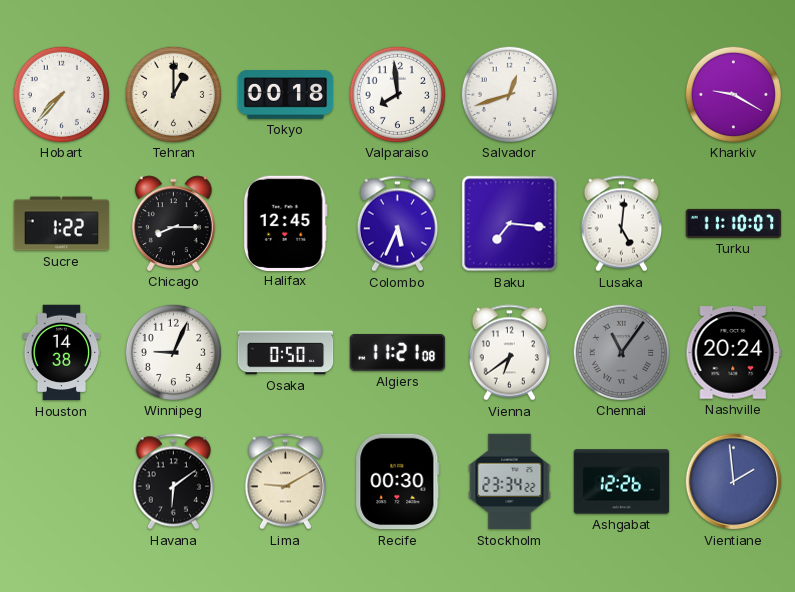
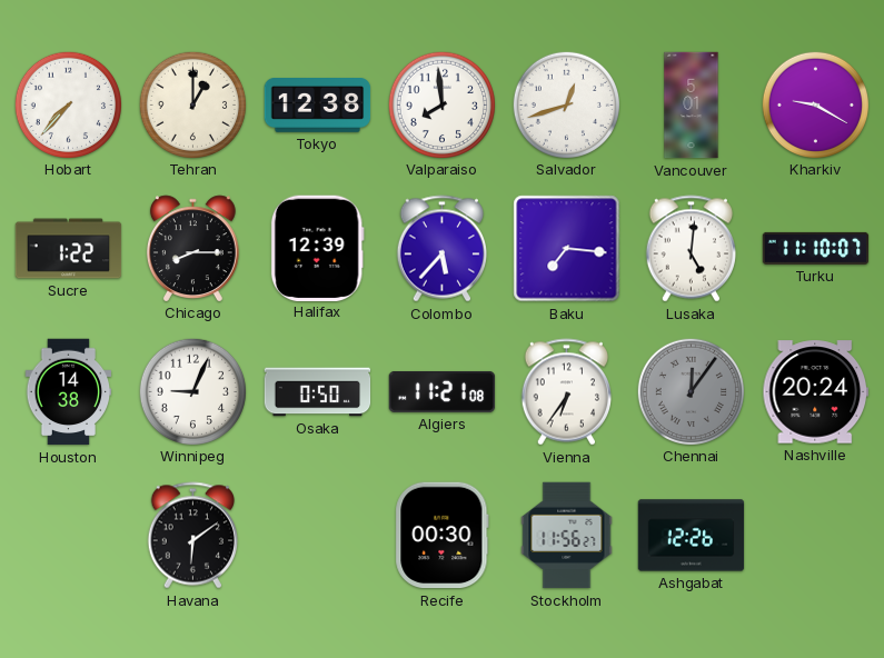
Tokyo: 00:18 -> 12:38 (318, 106)
Vancouver: none -> 5:01 (692, 106)
Halifax: 12:45 -> 12:39 (317, 248)
Colombo: 5:34 -> 5:37 (441, 249)
Vienna: 6:39 -> 6:36 (566, 392)
Chennai: 11:06 -> 12:06 (691, 391)
Lima: 9:10 -> none (285, 482)
Stockholm: 23:34 -> 11:56 (567, 536)
Vientiane: 1:59 -> none (734, 482)
